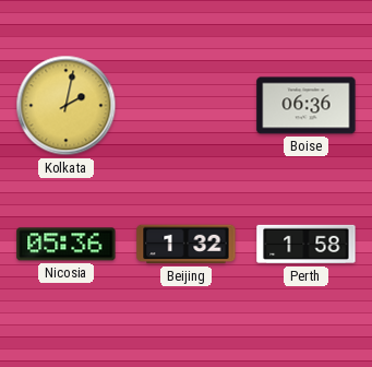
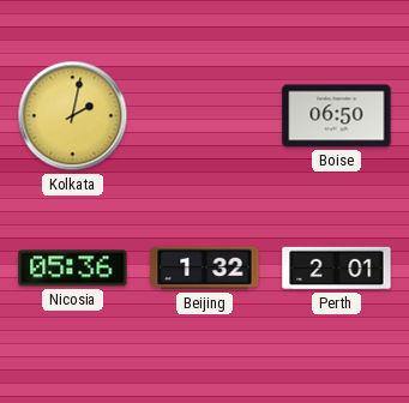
Boise: 06:36 -> 06:50 (337, 116)
Perth: 1:58 -> 2:01 (337, 269)
